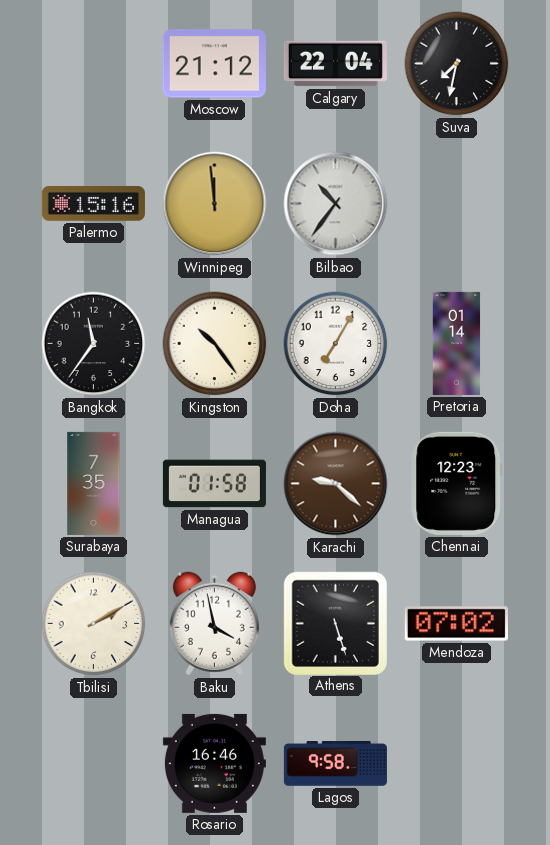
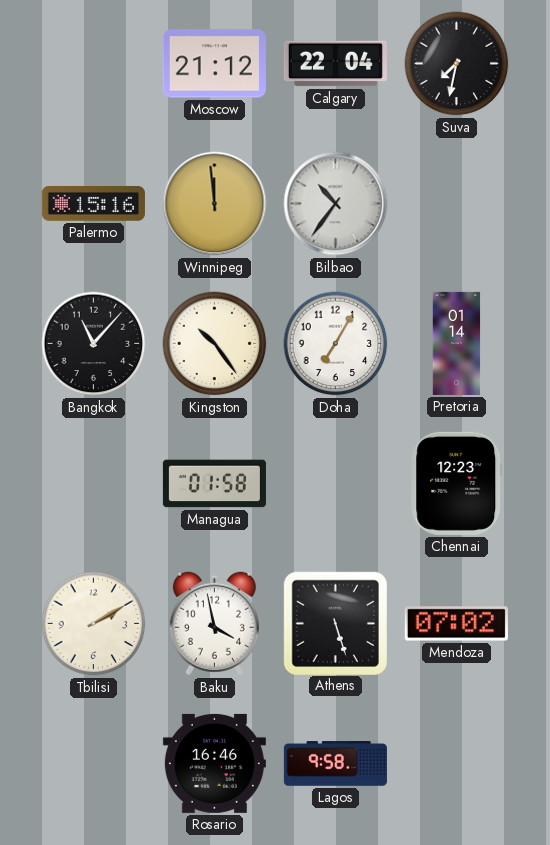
Bangkok: 11:36 -> 11:07 (94, 344)
Surabaya: 7:35 -> none (94, 483)
Karachi: 9:22 -> none (336, 484)
